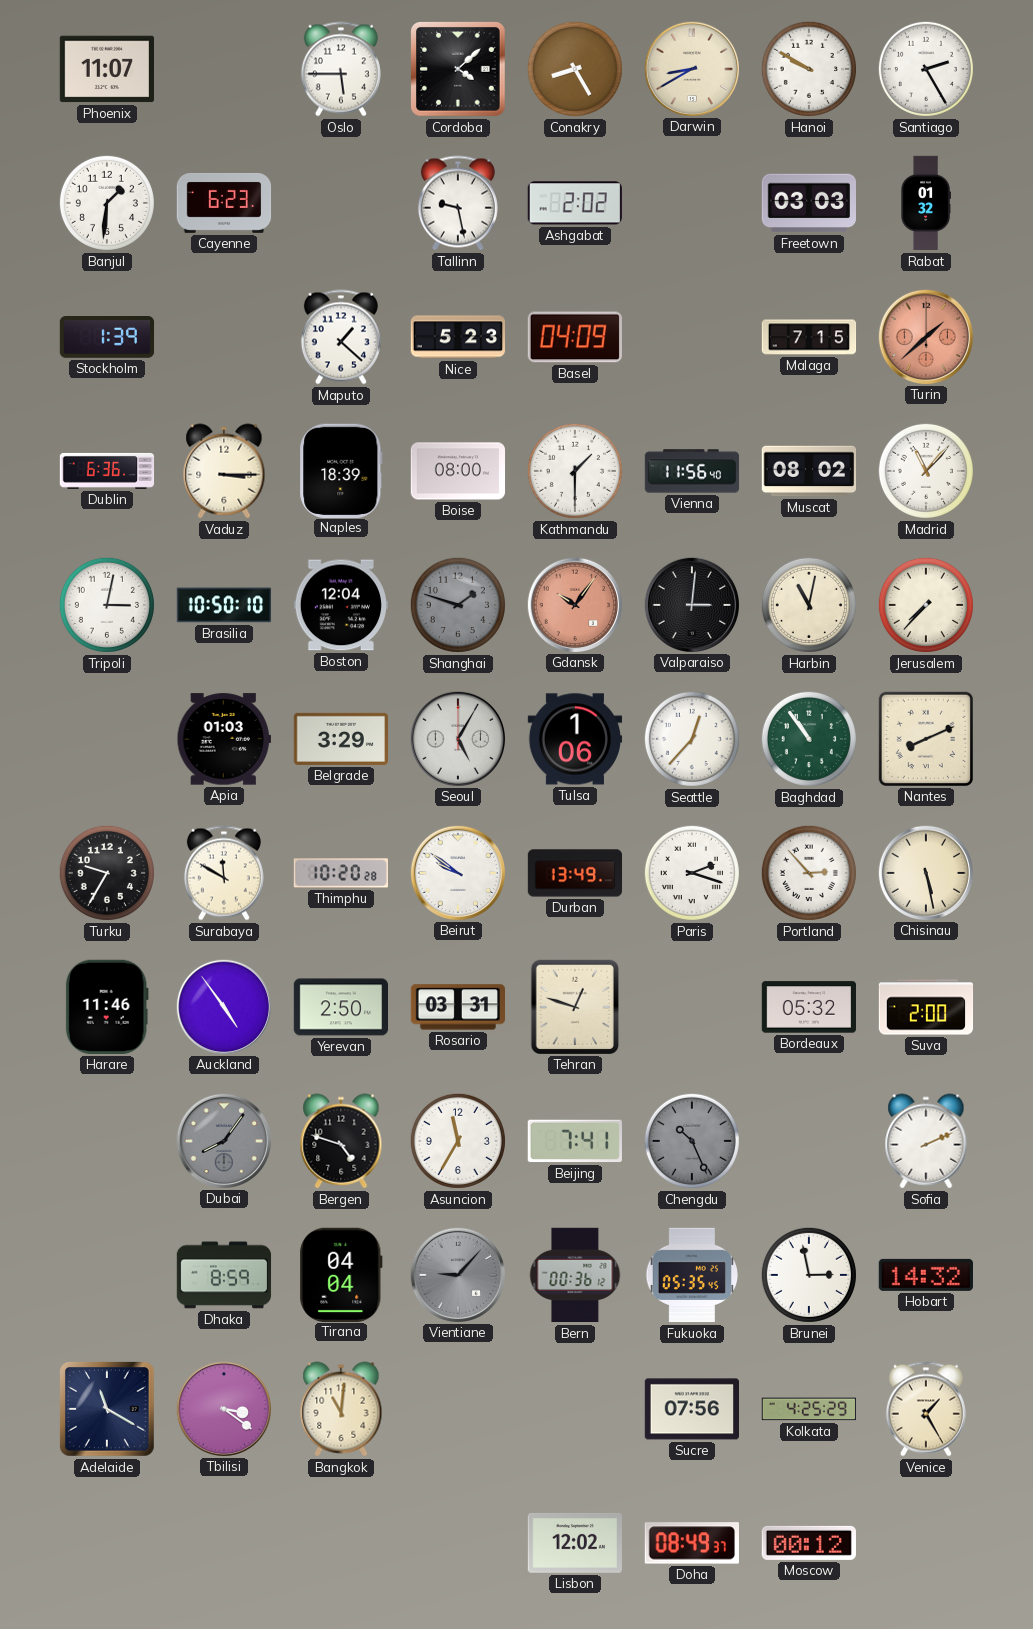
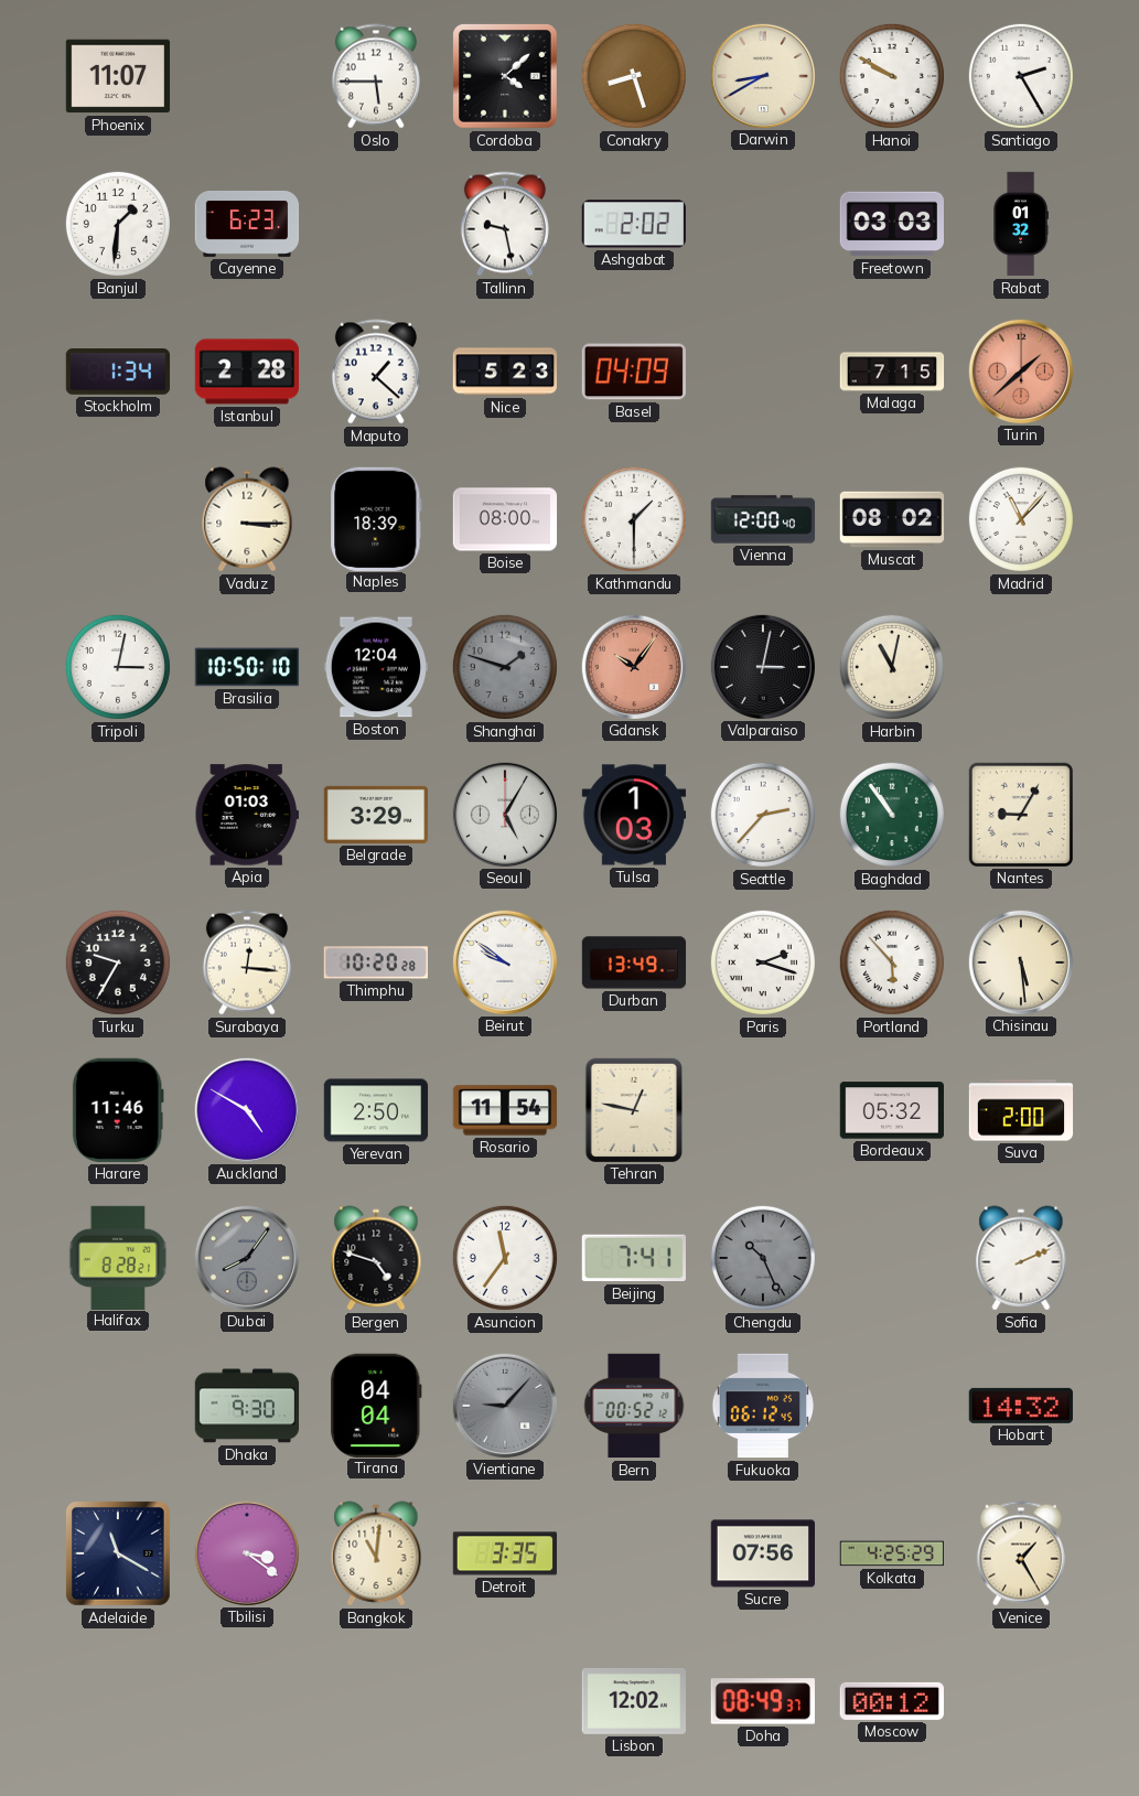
Conakry: 8:25 -> 8:27 (634, 76)
Stockholm: 1:39 -> 1:34 (118, 372)
Istanbul: none -> 2:28 (246, 372)
Dublin: 6:36 -> none (107, 471)
Vienna: 11:56 -> 12:00 (763, 519)
Valparaiso: 3:01 -> 3:02 (762, 666)
Jerusalem: 7:37 -> none (926, 605)
Tulsa: 1:06 -> 1:03 (634, 815)
Seattle: 12:37 -> 2:37 (763, 815)
Nantes: 8:11 -> 9:05 (1020, 814)
Surabaya: 11:50 -> 12:16 (247, 962)
Portland: 2:53 -> 5:53 (892, 962)
Chisinau: 5:28 -> 5:29 (1020, 961)
Auckland: 4:54 -> 4:50 (246, 1109)
Rosario: 03:31 -> 11:54 (504, 1110)
Tehran: 12:48 -> 12:47 (634, 1109)
Halifax: none -> 8:28 (118, 1257)
Asuncion: 11:35 -> 11:36 (505, 1258)
Dhaka: 8:59 -> 9:30 (247, 1406)
Bern: 00:36 -> 00:52 (634, 1406)
Fukuoka: 05:35 -> 06:12 (763, 1406)
Brunei: 2:58 -> none (809, 1275)
Detroit: none -> 3:35 (504, 1553)
